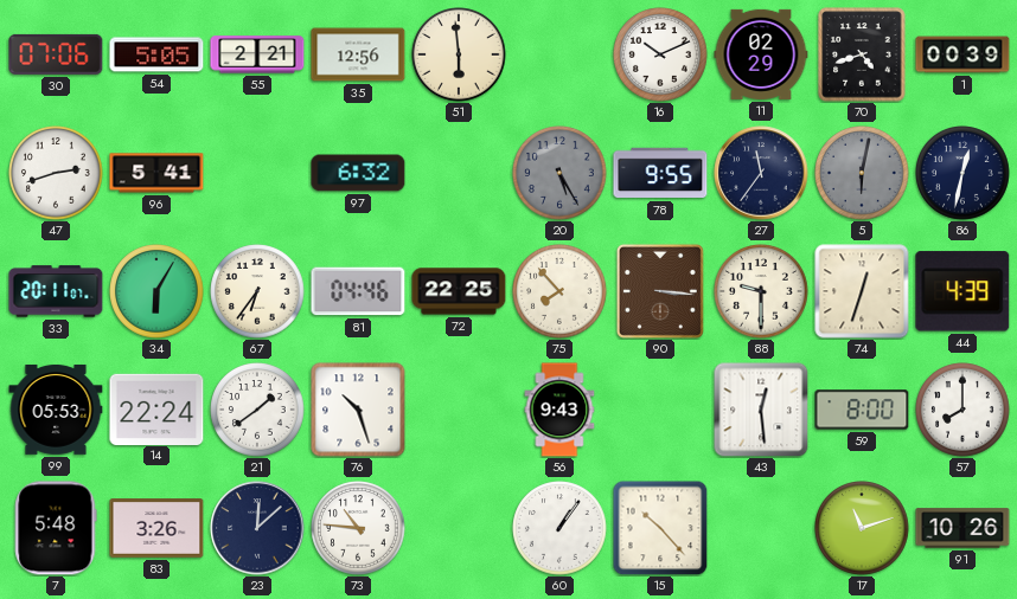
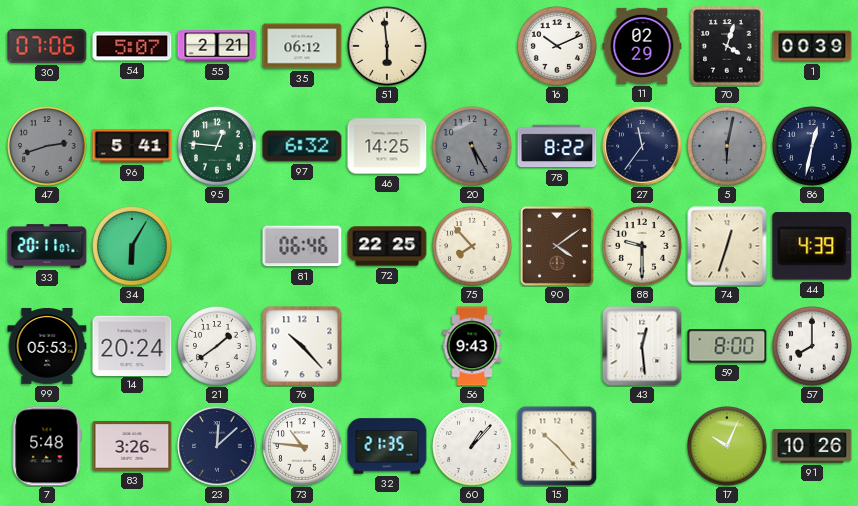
54: 5:05 -> 5:07 (132, 46)
35: 12:56 -> 06:12 (302, 46)
70: 4:42 -> 4:03 (727, 46)
47 dial: white -> grey (47, 146)
95: none -> 12:46 (217, 146)
46: none -> 14:25 (387, 146)
78: 9:55 -> 8:22 (557, 146)
67: 6:36 -> none (257, 291)
81: 04:46 -> 06:46 (302, 246)
90: 3:16 -> 4:09 (557, 246)
14: 22:24 -> 20:24 (132, 345)
76: 10:27 -> 10:23 (302, 346)
32: none -> 21:35 (387, 446)
60: 1:06 -> 1:07 (472, 446)
17: 11:12 -> 10:04 (727, 446)
